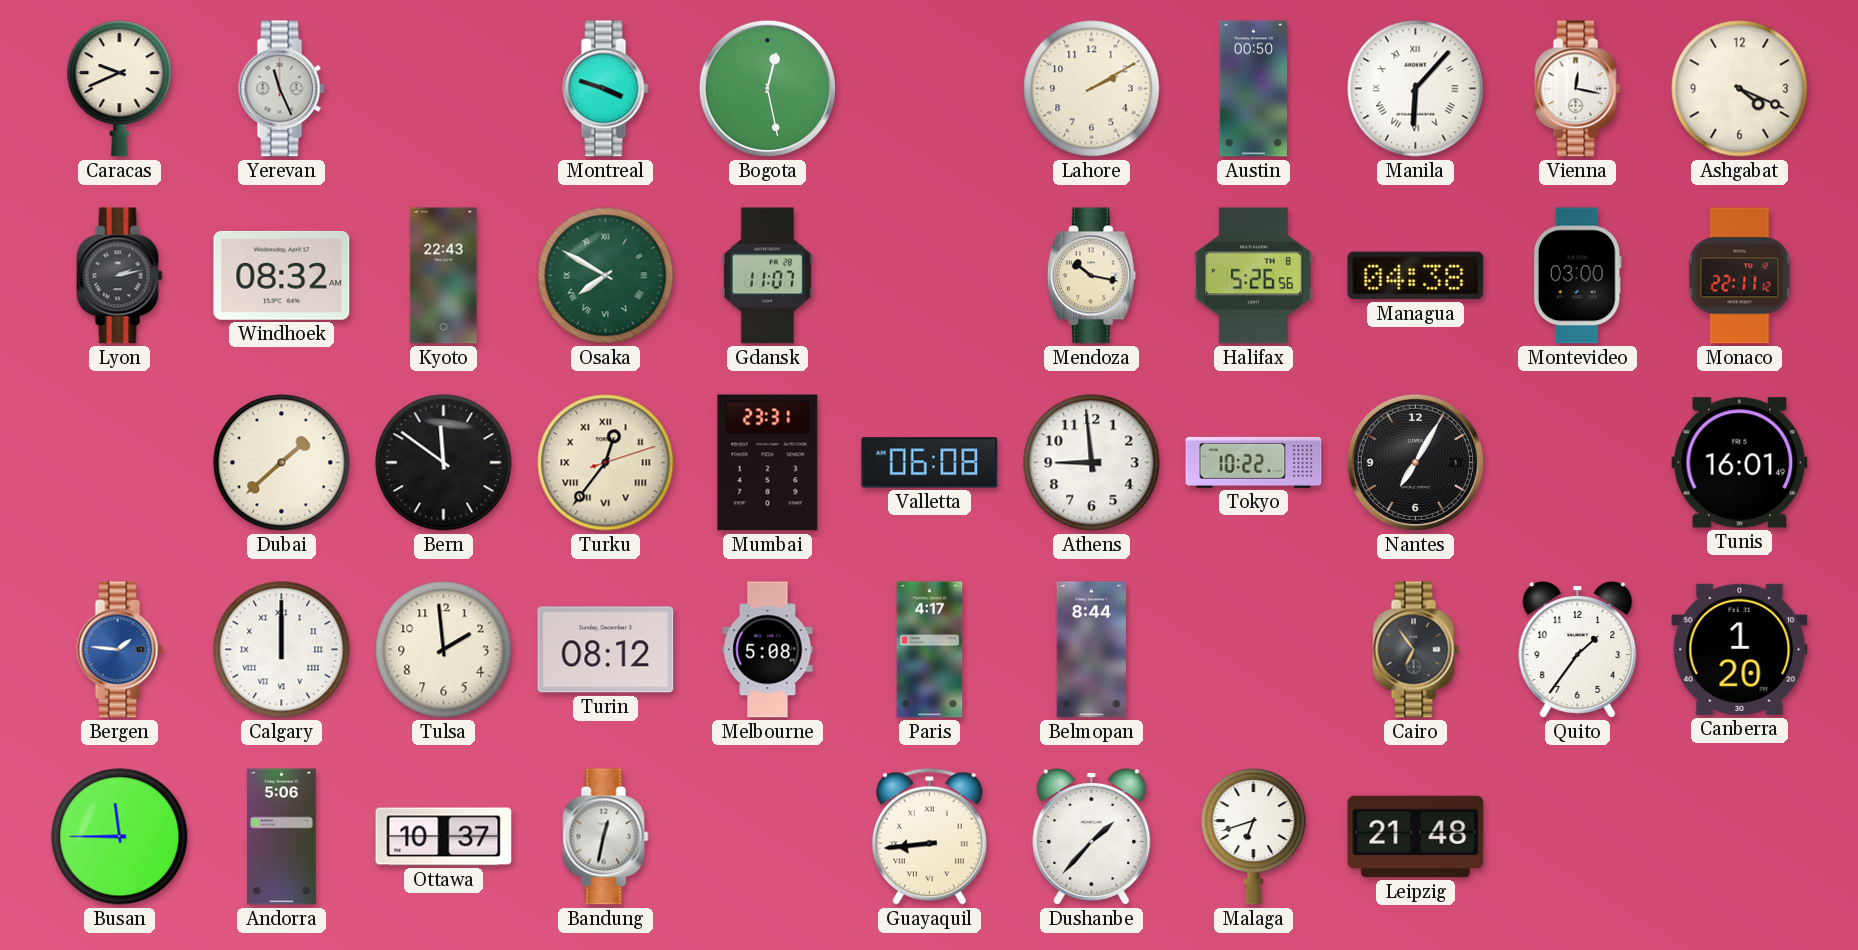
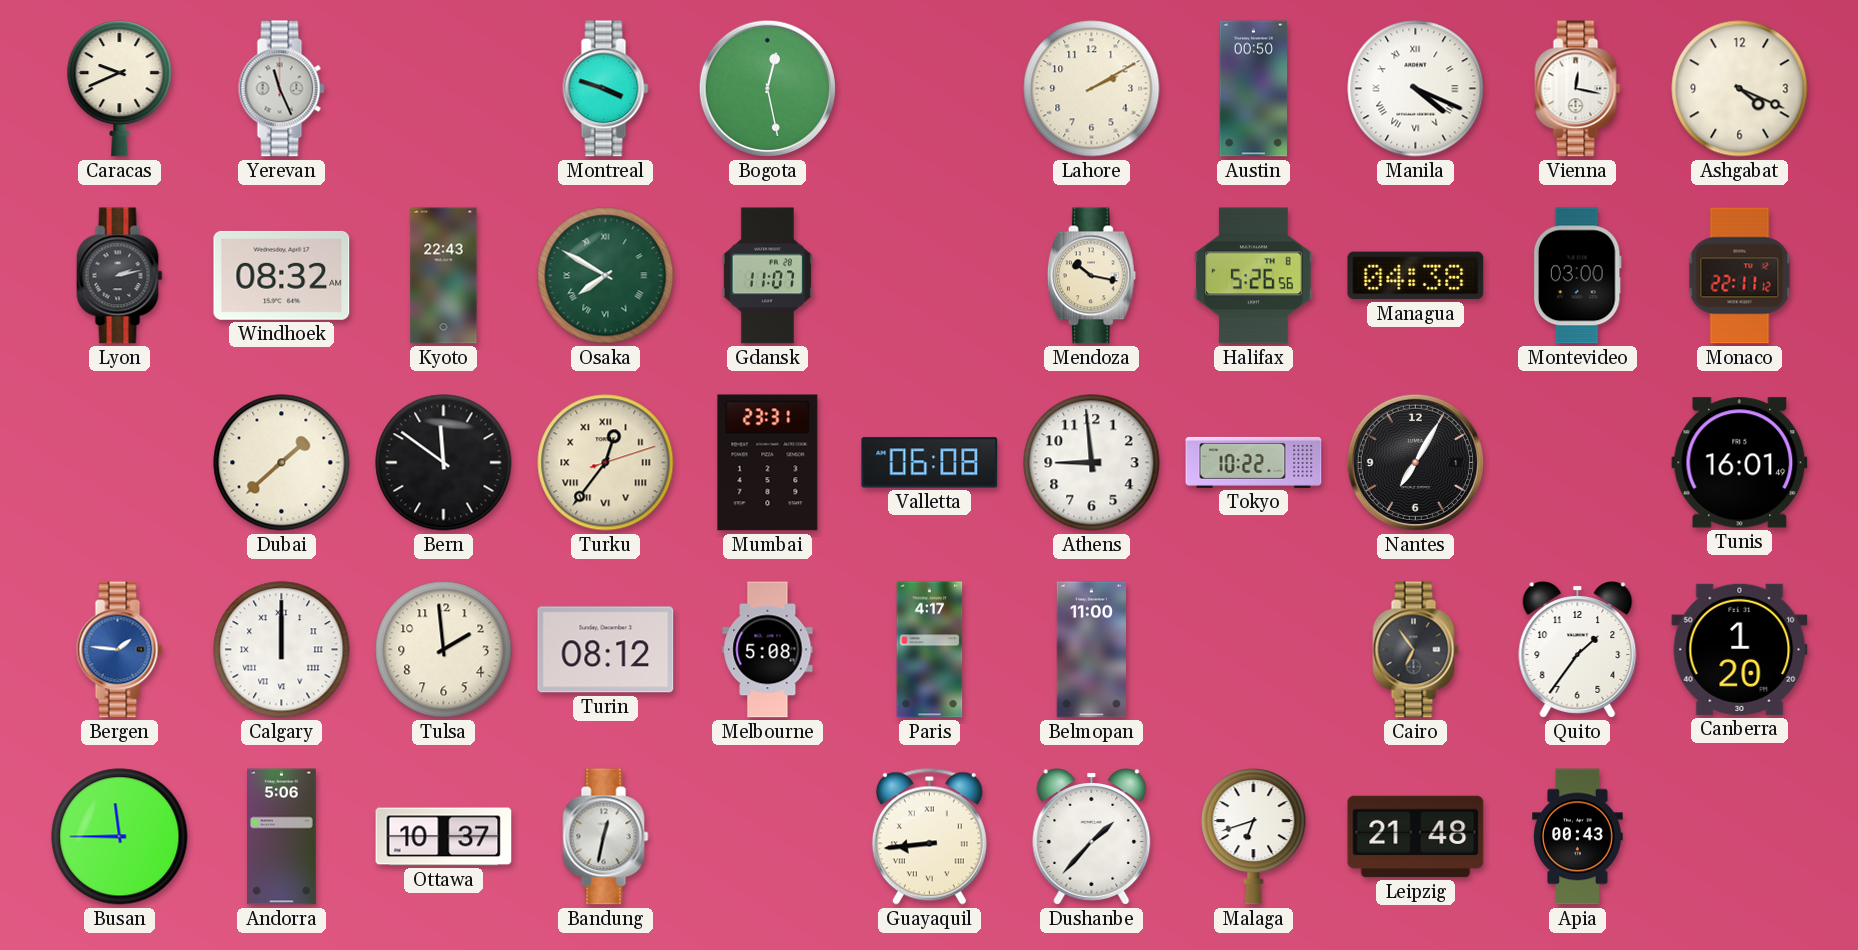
Manila: 6:07 -> 4:19 (1416, 89)
Belmopan: 8:44 -> 11:00 (1092, 650)
Apia: none -> 00:43 (1578, 837)
